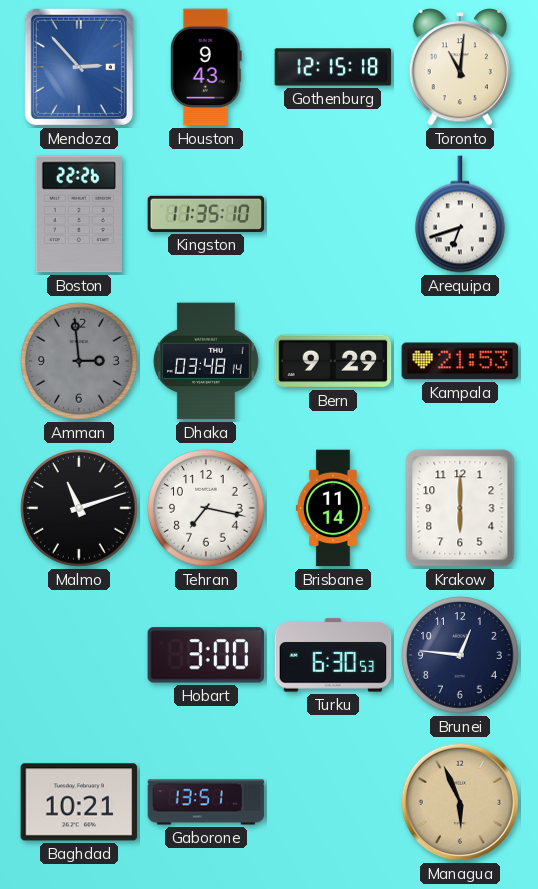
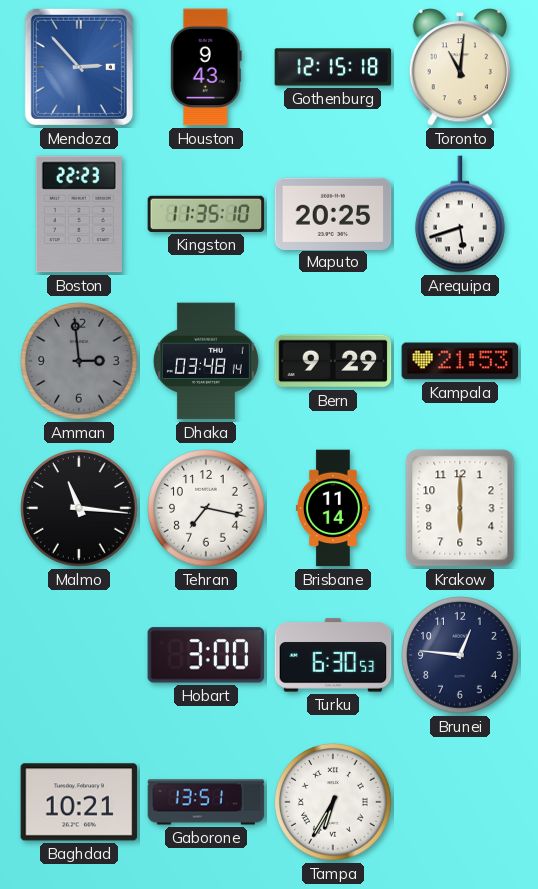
Boston: 22:26 -> 22:23 (79, 214)
Maputo: none -> 20:25 (333, 213)
Arequipa: 6:42 -> 5:42 (461, 214)
Malmo: 11:12 -> 11:16 (79, 508)
Tampa: none -> 6:35 (333, 802)
Managua: 5:56 -> none (460, 802)
